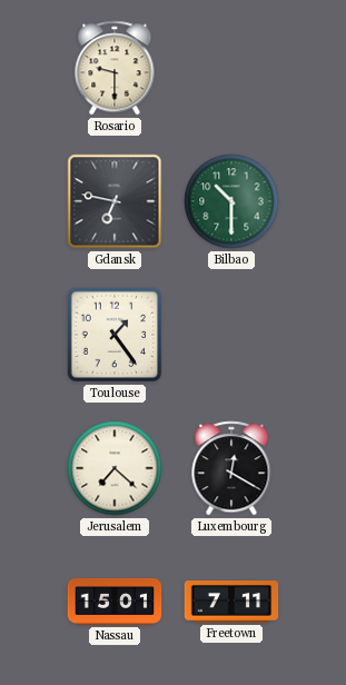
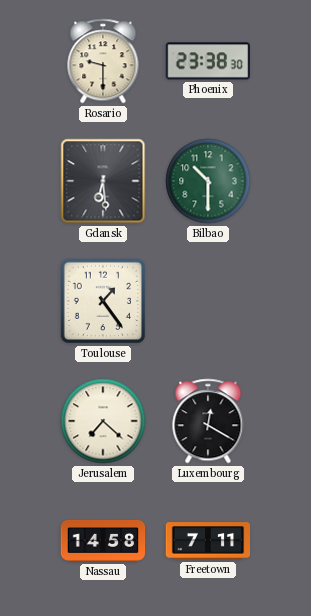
Phoenix: none -> 23:38 (207, 61)
Gdansk: 6:47 -> 6:29 (103, 181)
Nassau: 15:01 -> 14:58 (103, 541)
